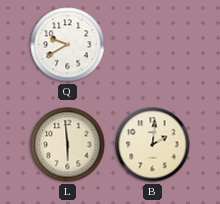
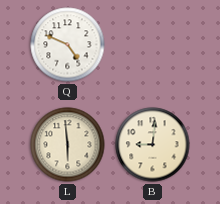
Q: 9:40 -> 4:49 (68, 45)
B: 2:01 -> 9:01 (153, 145)
